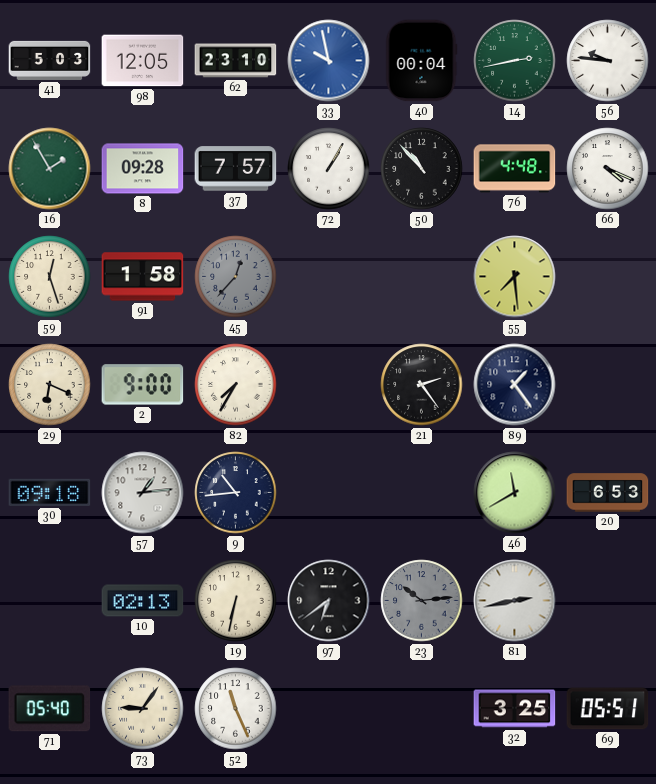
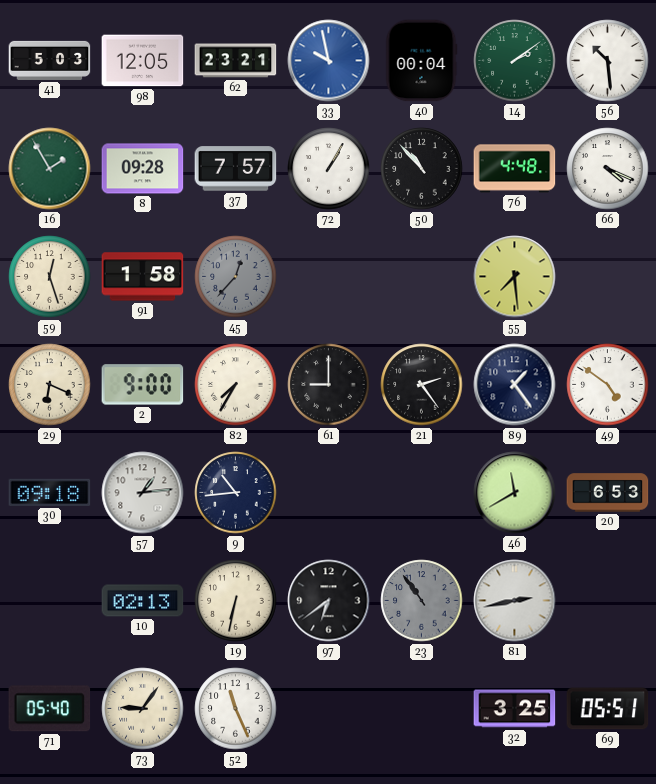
62: 23:10 -> 23:21 (236, 61)
14: 2:43 -> 2:09 (515, 61)
56: 9:46 -> 10:29 (608, 61)
61: none -> 9:00 (329, 385)
49: none -> 4:51 (608, 385)
23: 10:14 -> 10:54 (422, 601)
